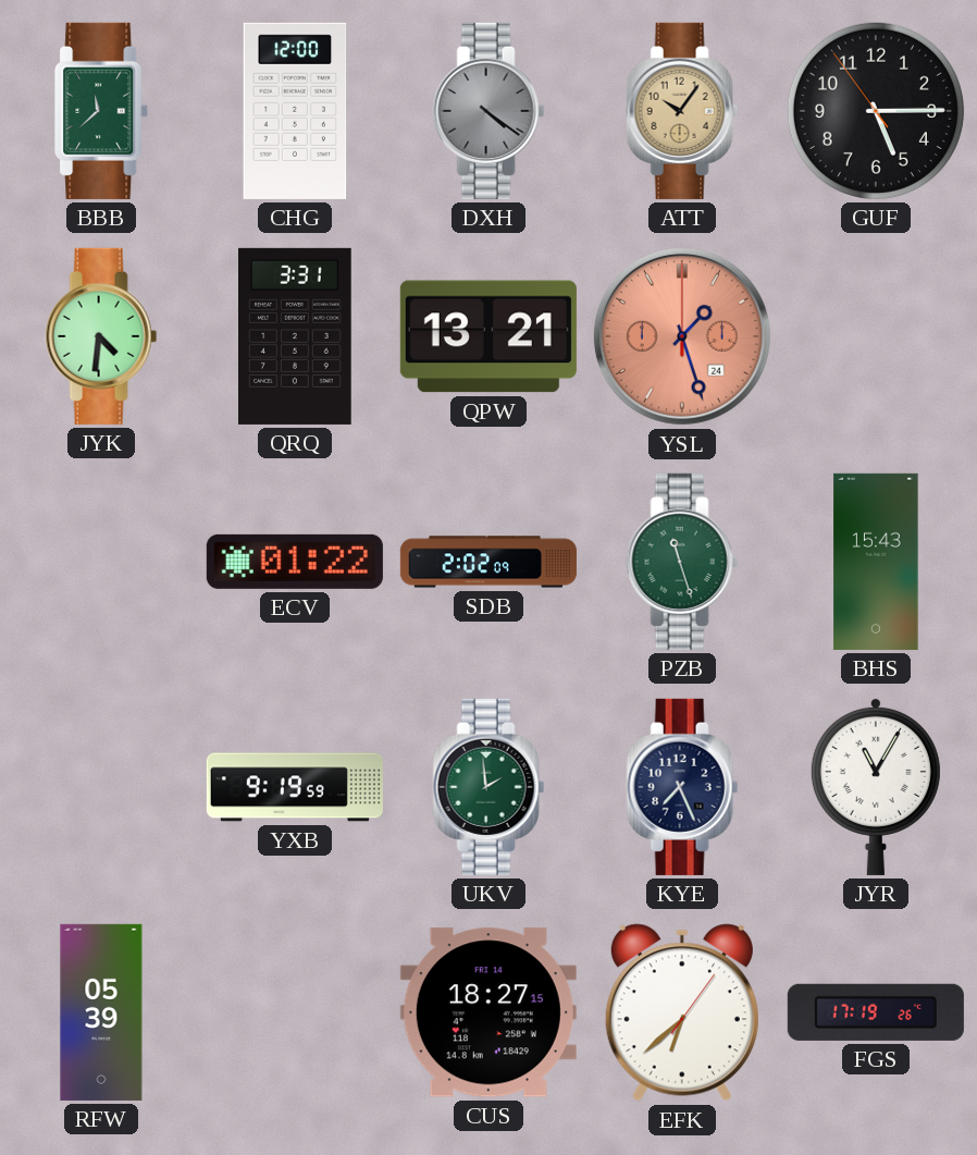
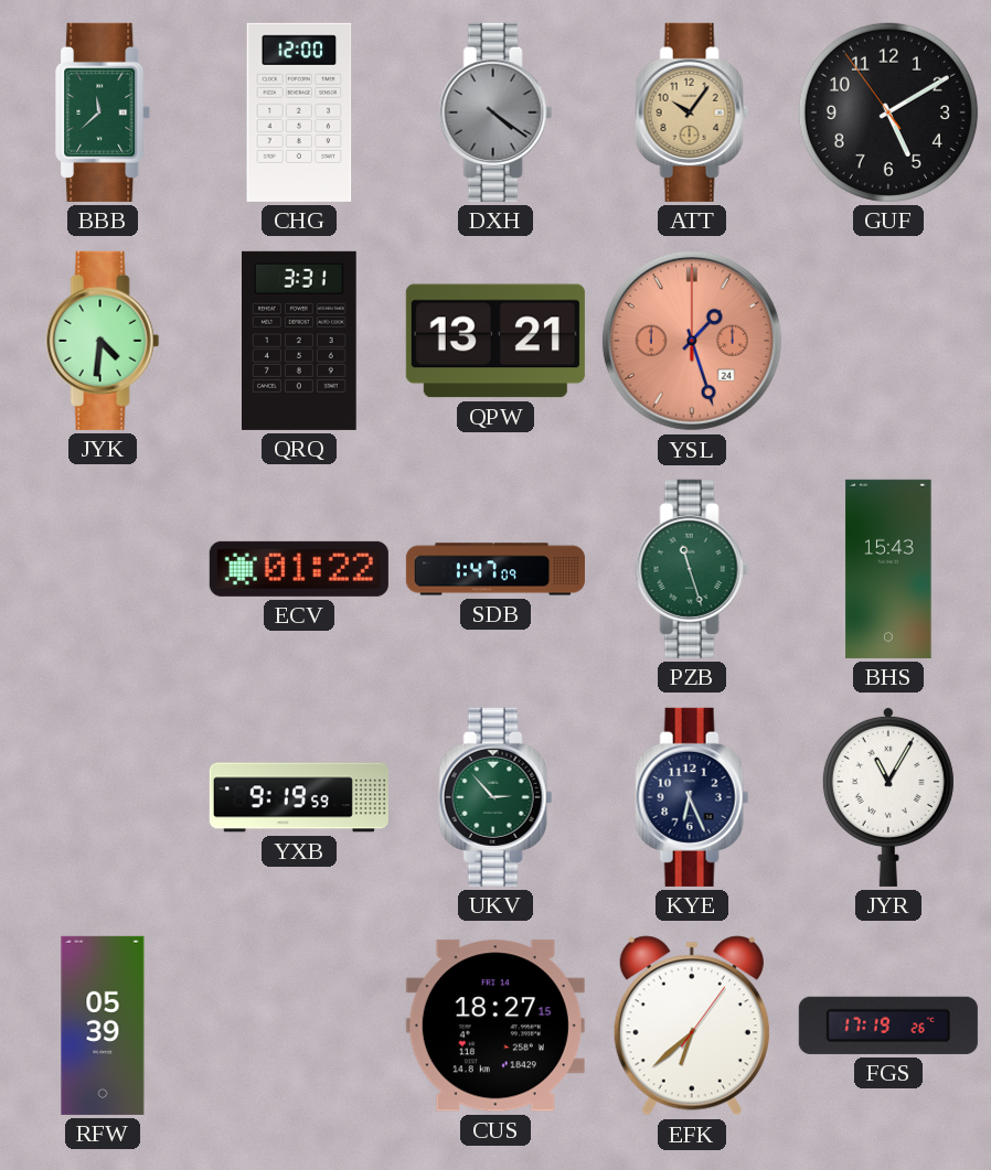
GUF: 5:14 -> 5:09 (888, 112)
SDB: 2:02 -> 1:47 (495, 569)
UKV: 1:59 -> 2:53 (495, 797)
KYE: 7:26 -> 6:26 (692, 797)
